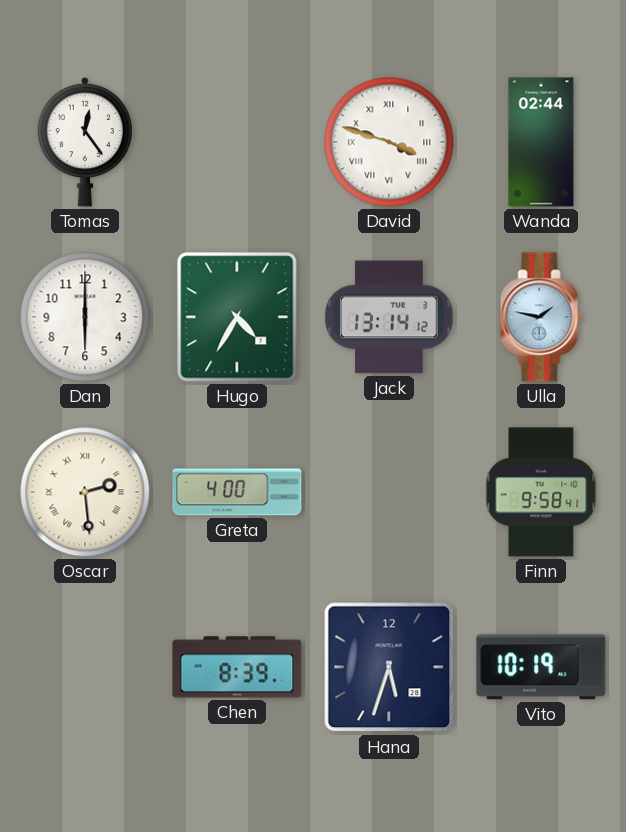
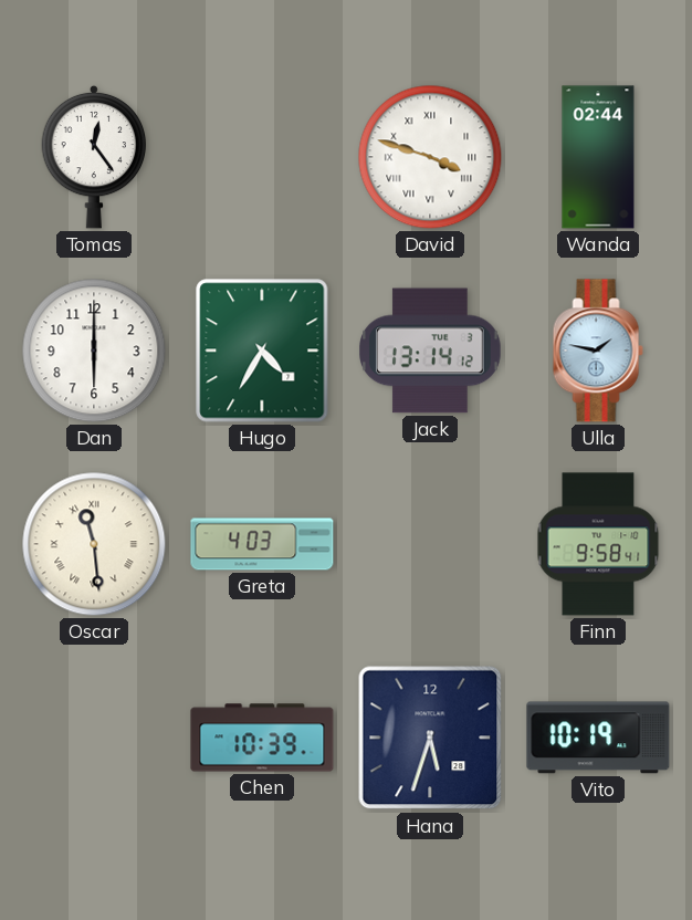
Oscar: 2:29 -> 11:29 (94, 544)
Greta: 4:00 -> 4:03 (262, 544)
Chen: 8:39 -> 10:39 (262, 738)
